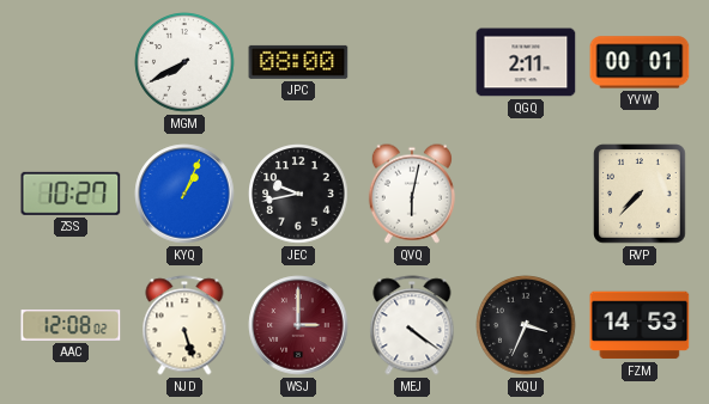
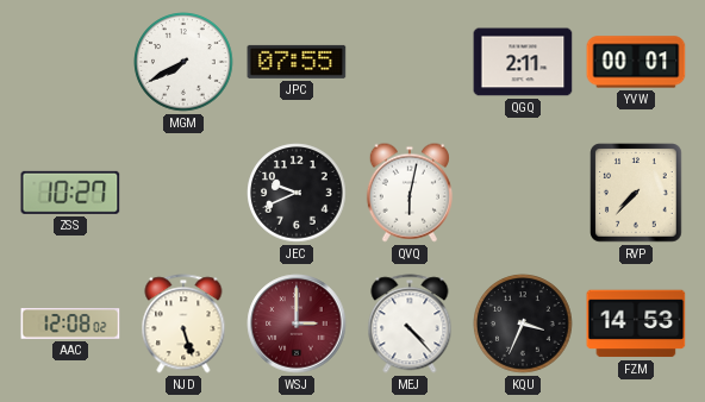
JPC: 08:00 -> 07:55 (297, 62)
KYQ: 1:04 -> none (184, 194)
JEC: 9:43 -> 9:41 (297, 193)
MEJ: 4:21 -> 4:23 (410, 324)
